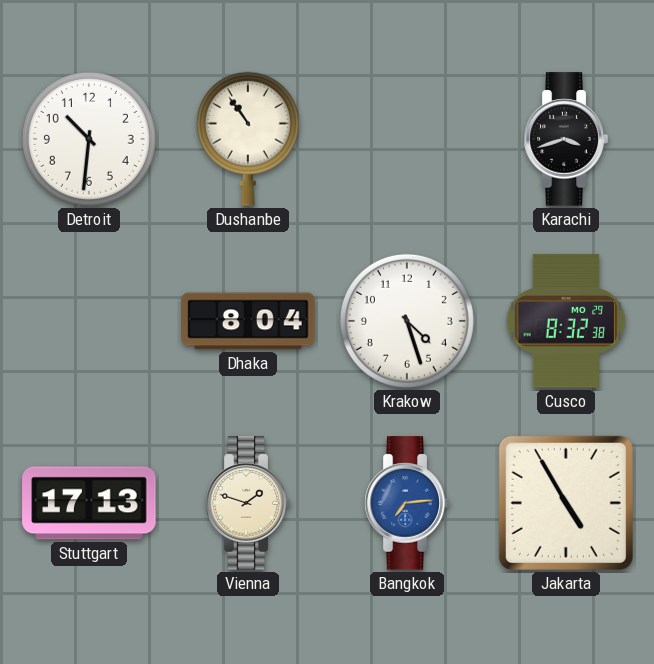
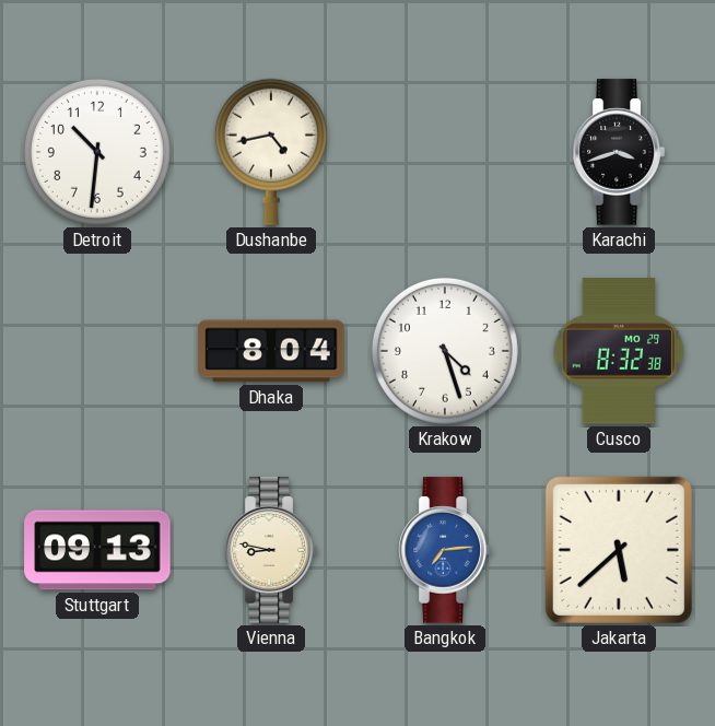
Dushanbe: 10:54 -> 4:43 (271, 152)
Stuttgart: 17:13 -> 09:13 (97, 550)
Vienna: 1:48 -> 8:47 (271, 550)
Jakarta: 4:55 -> 5:38 (619, 550)
